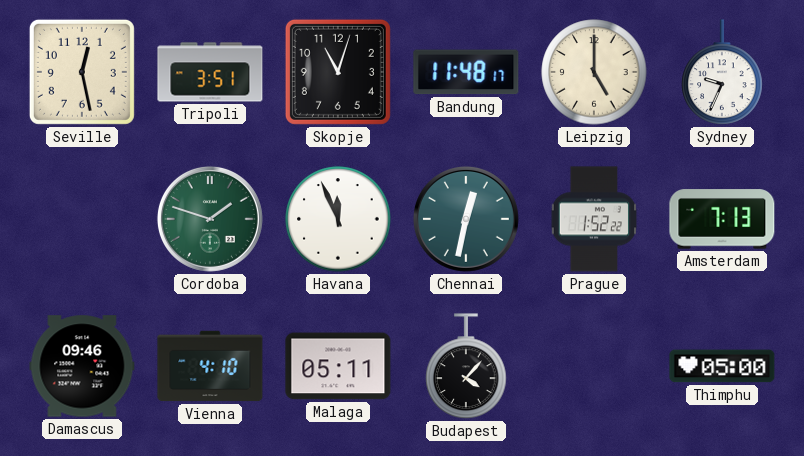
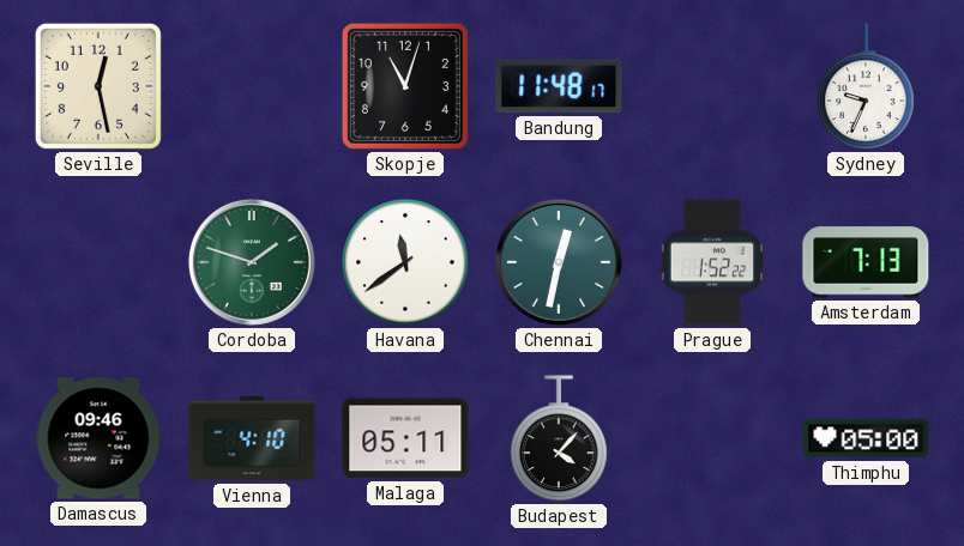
Tripoli: 3:51 -> none (210, 72)
Leipzig: 5:00 -> none (594, 72)
Havana: 11:56 -> 11:39 (405, 262)
